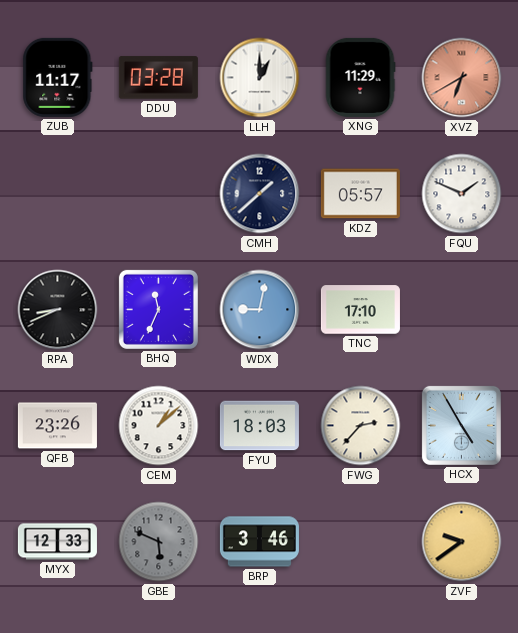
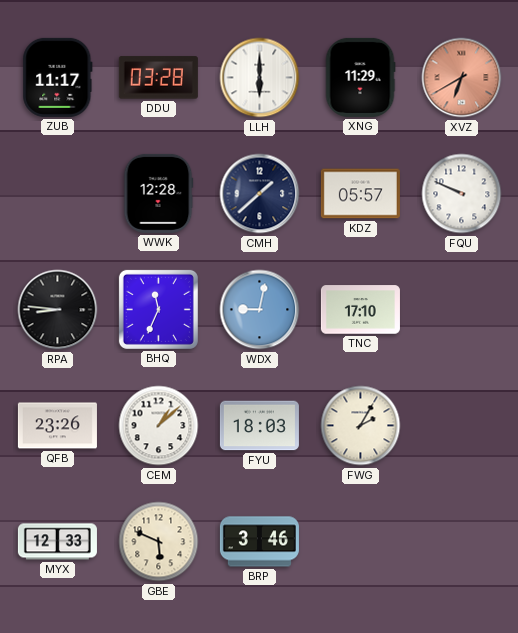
LLH: 1:00 -> 6:00 (260, 78)
WWK: none -> 12:28 (158, 193)
FQU: 1:49 -> 9:49 (462, 194)
RPA: 8:41 -> 8:46 (58, 310)
FWG: 2:37 -> 2:05 (361, 426)
HCX: 4:55 -> none (461, 425)
GBE dial: grey -> cream (159, 542)
ZVF: 9:39 -> none (462, 542)
